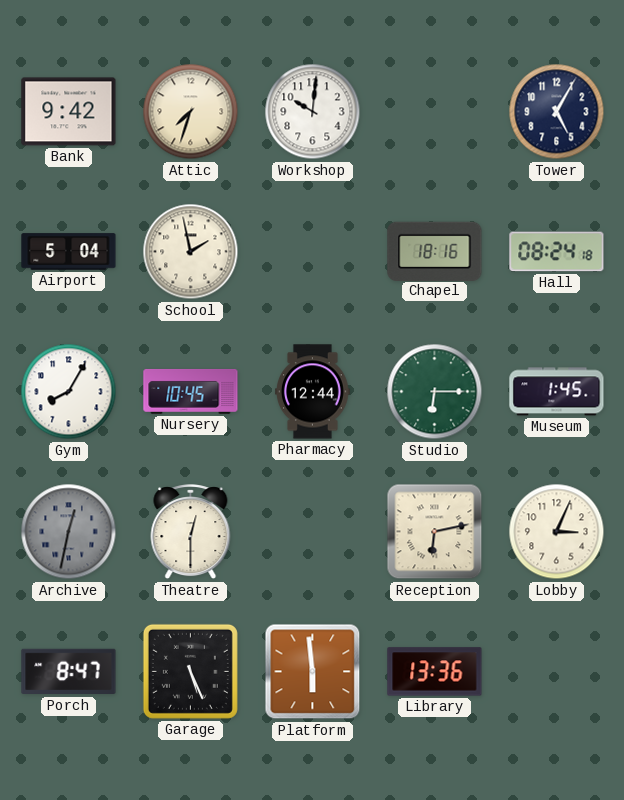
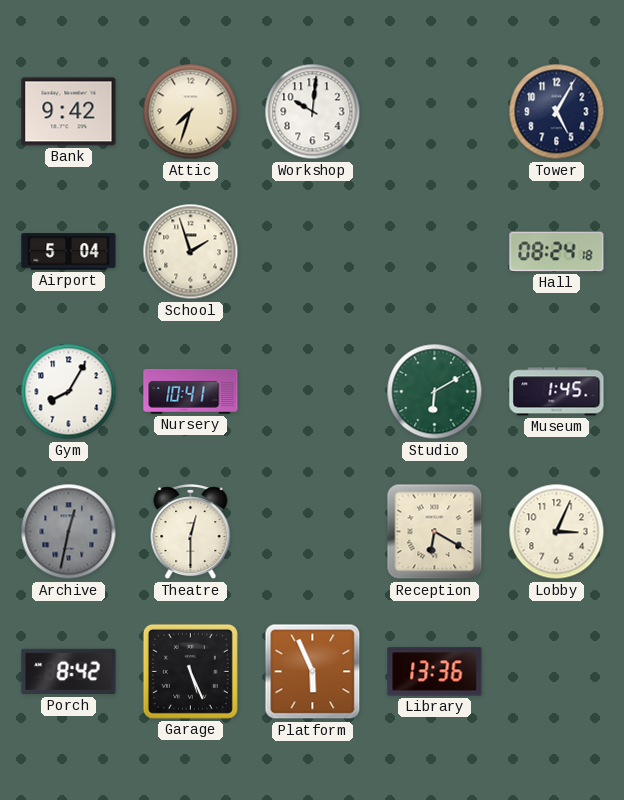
School: 1:58 -> 1:57 (191, 252)
Chapel: 18:16 -> none (435, 251)
Nursery: 10:45 -> 10:41 (191, 391)
Pharmacy: 12:44 -> none (313, 392)
Studio: 6:15 -> 6:10 (435, 392)
Reception: 6:13 -> 6:20 (435, 532)
Porch: 8:47 -> 8:42 (69, 672)
Platform: 5:59 -> 5:56 (313, 672)
